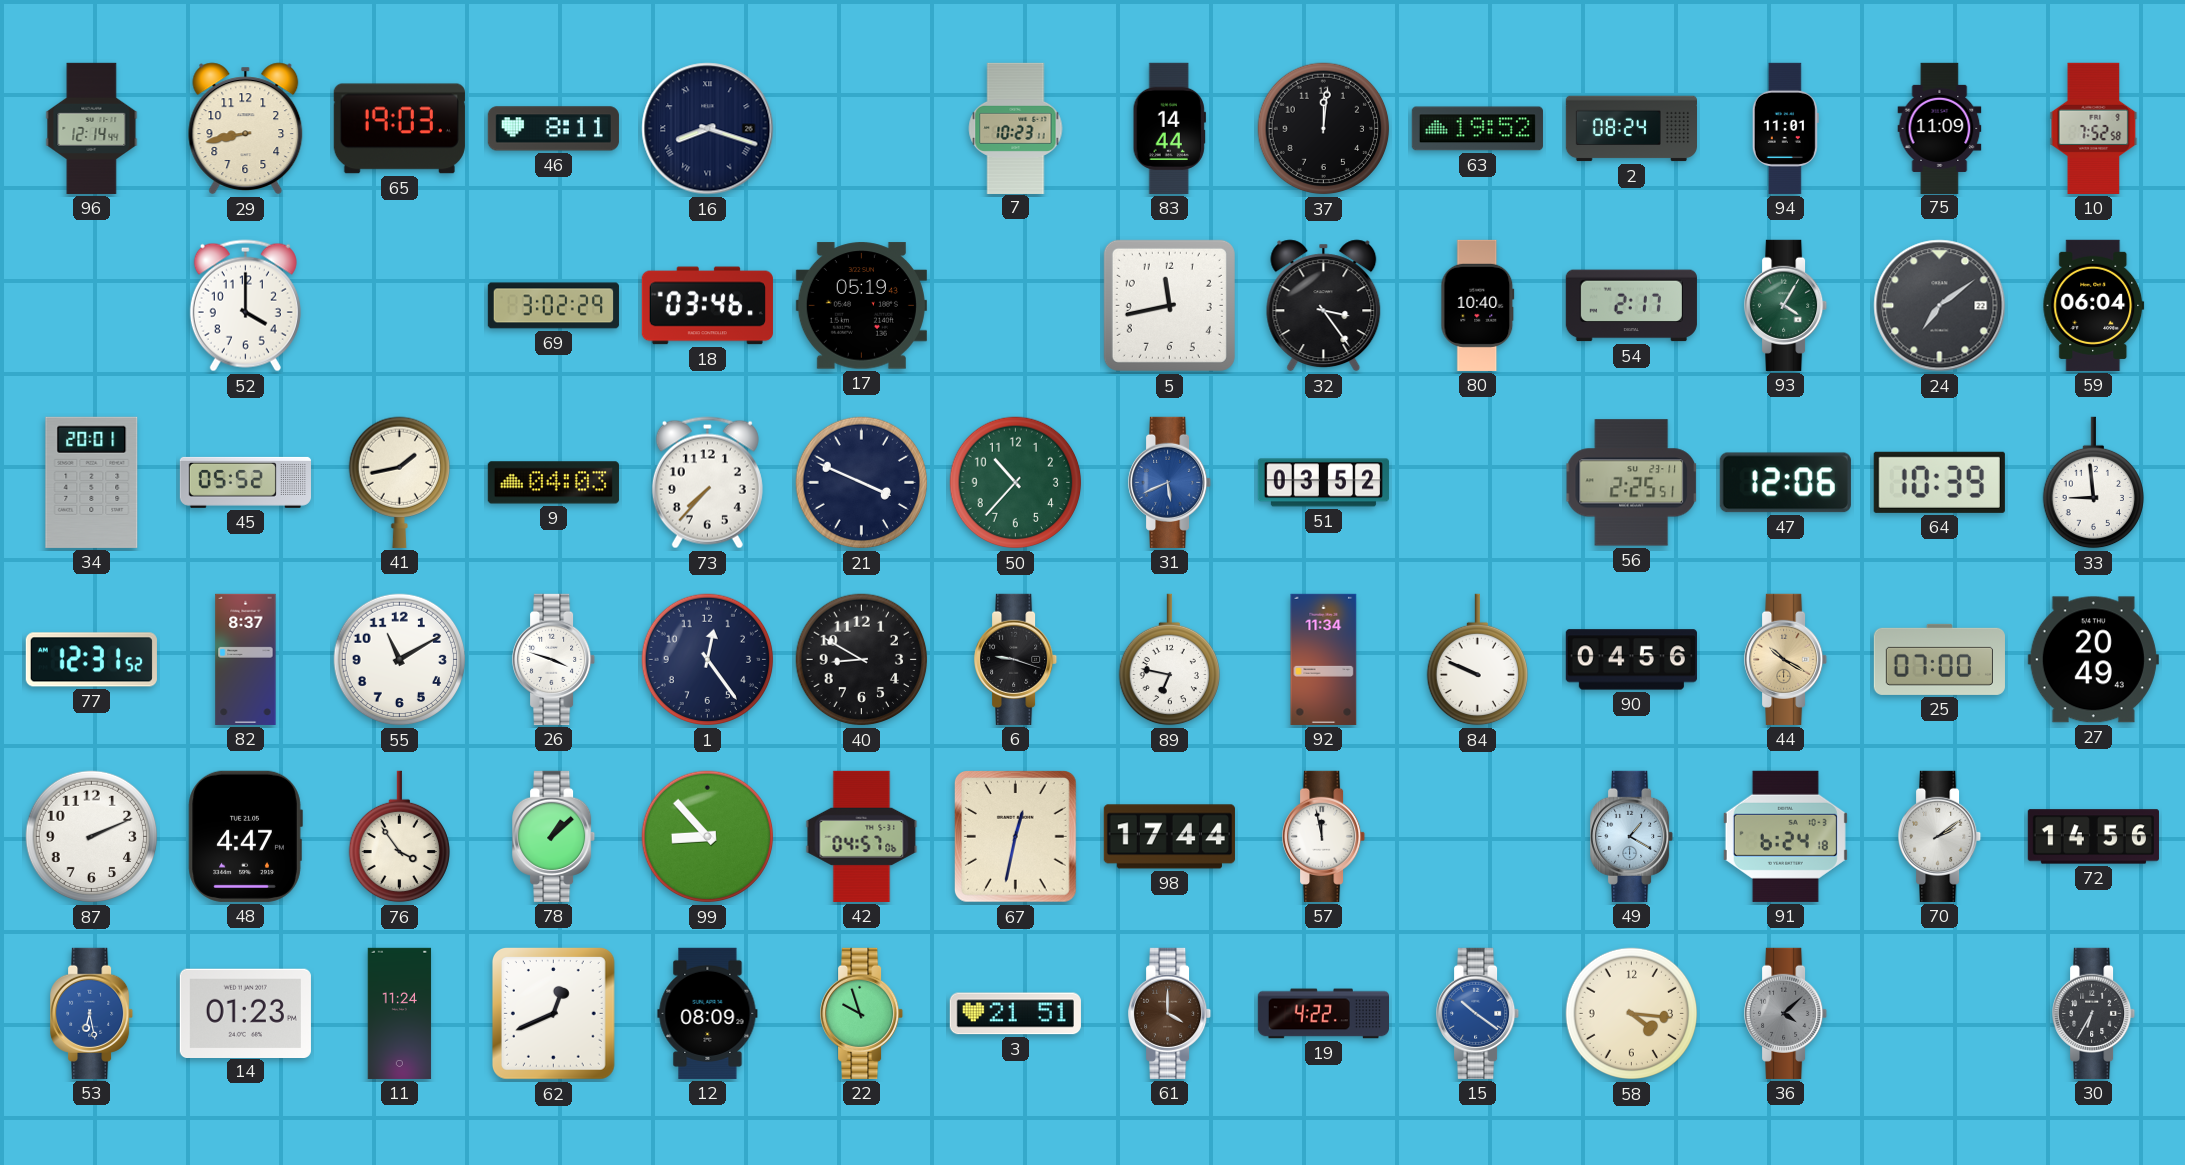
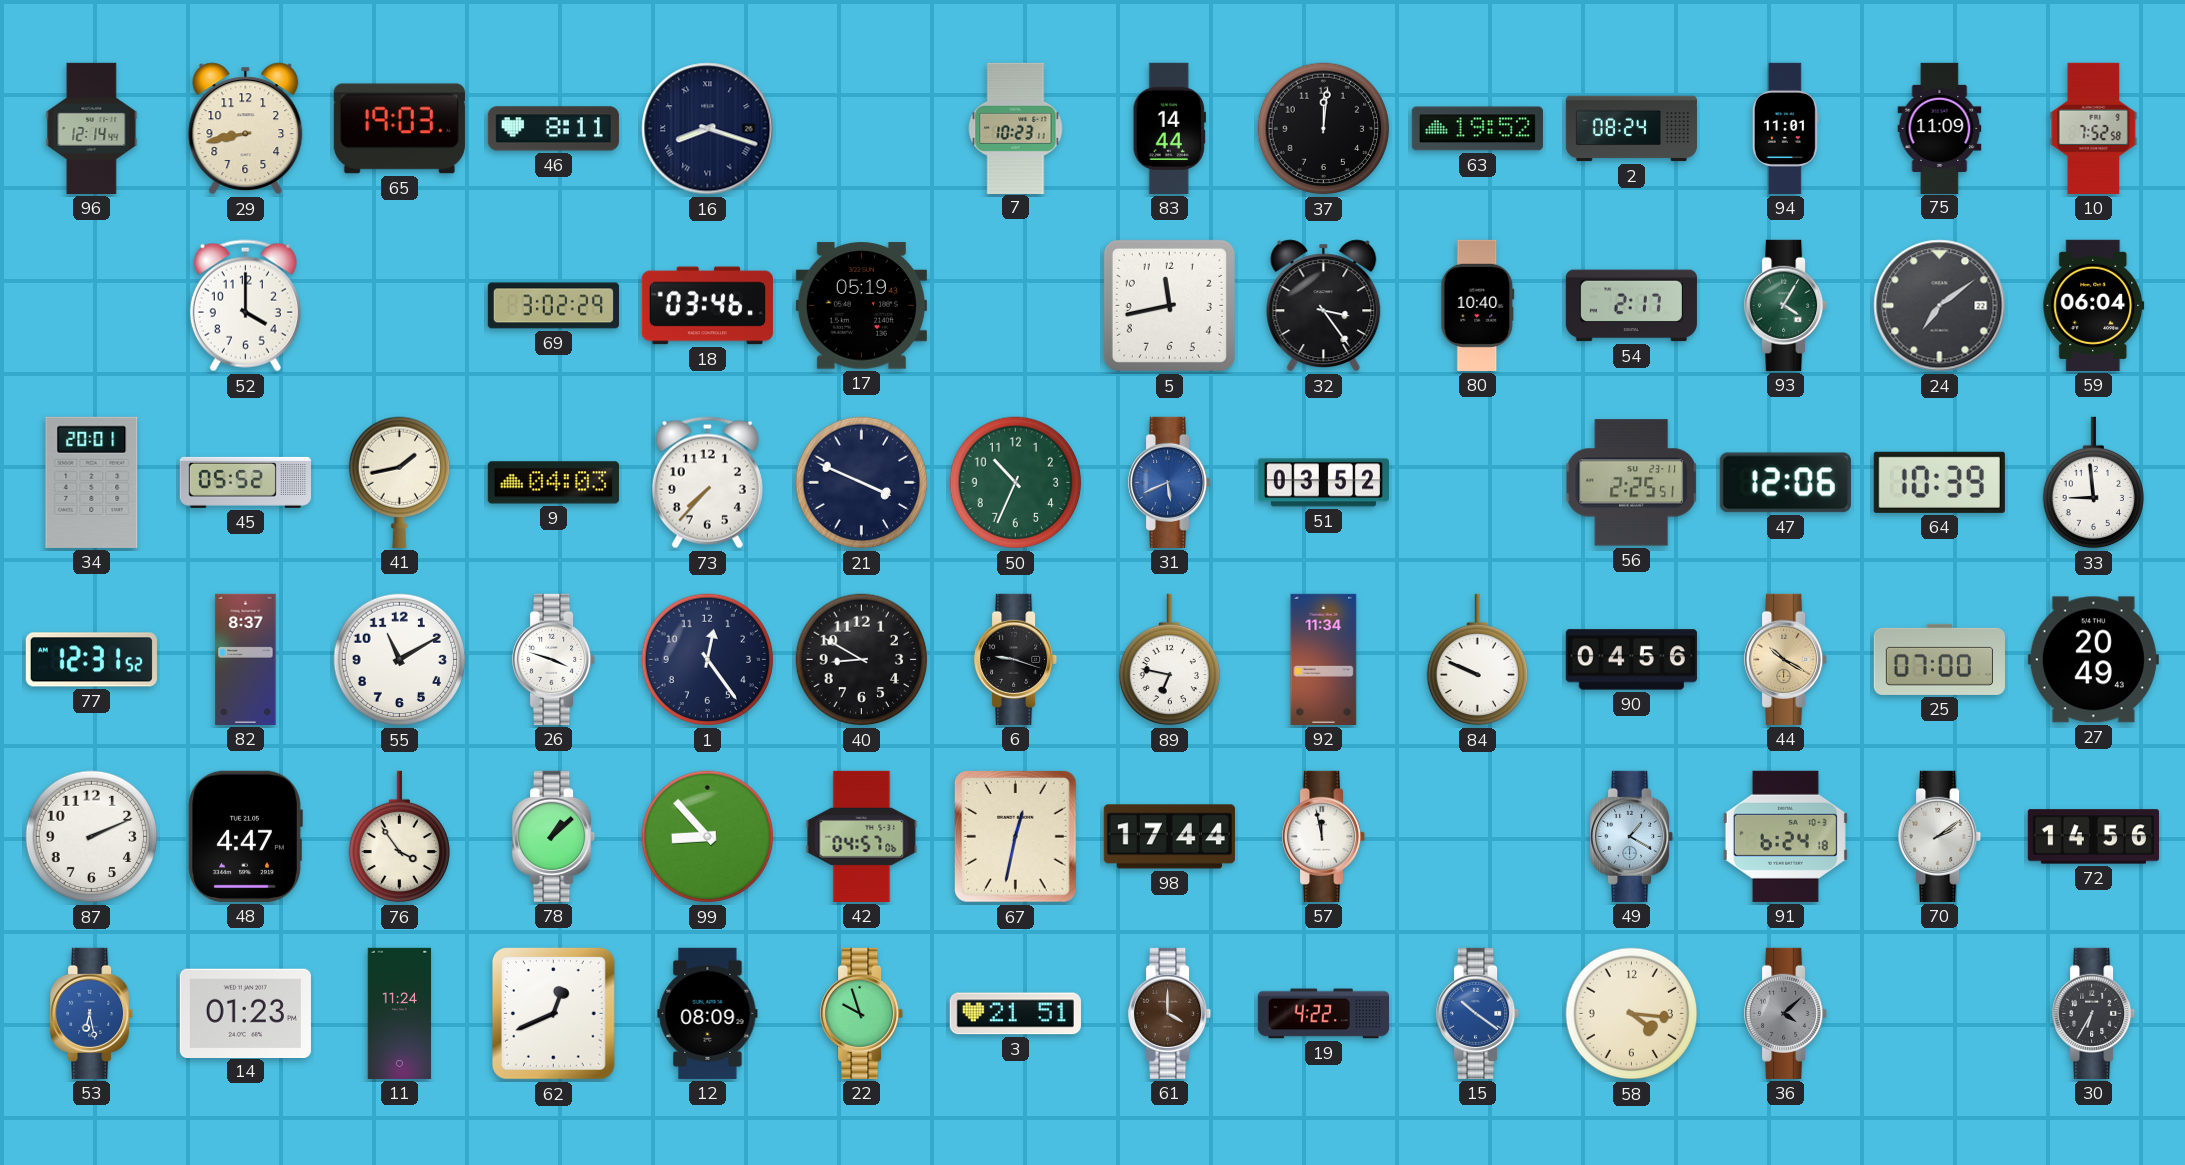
50: 10:37 -> 10:34 (1016, 483)
